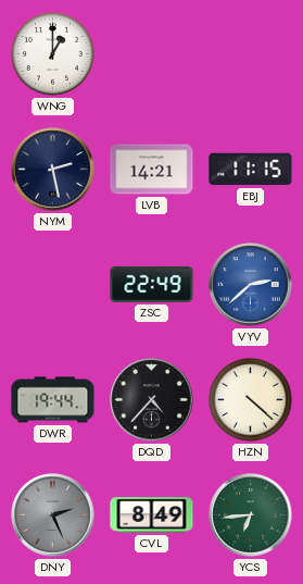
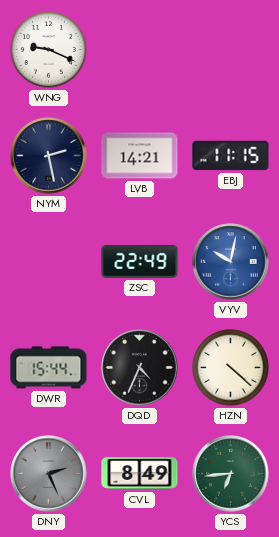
WNG: 1:00 -> 9:19 (49, 50)
VYV: 2:38 -> 10:02 (231, 262)
DWR: 19:44 -> 15:44 (49, 368)
DQD: 4:37 -> 4:34 (140, 368)
